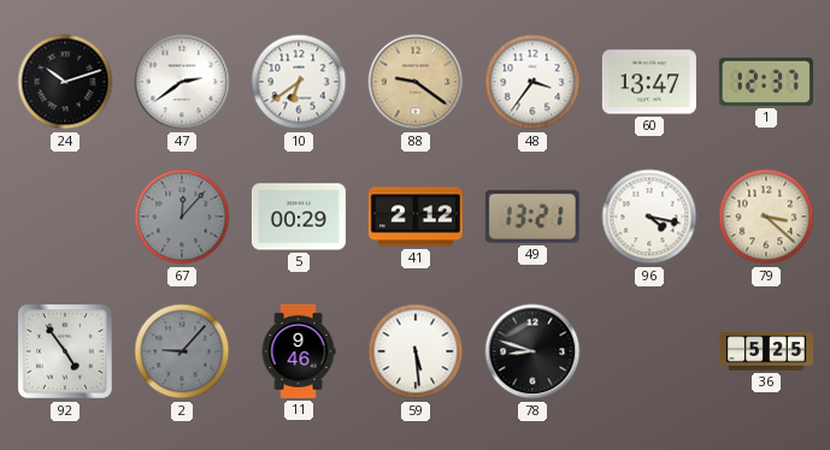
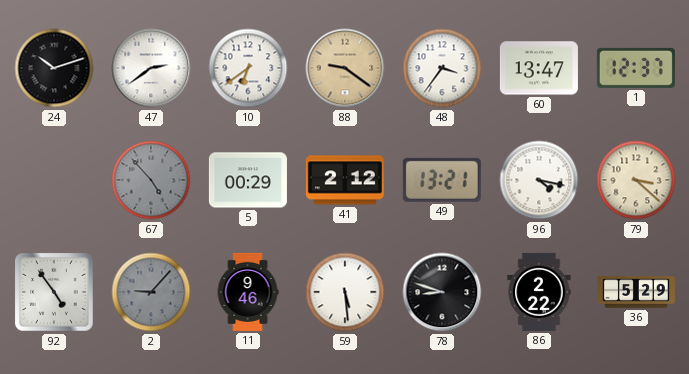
67: 12:07 -> 4:53 (151, 180)
86: none -> 2:22 (539, 292)
36: 5:25 -> 5:29 (636, 292)
